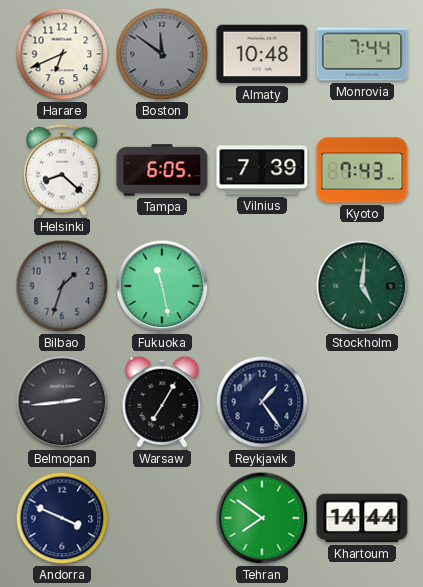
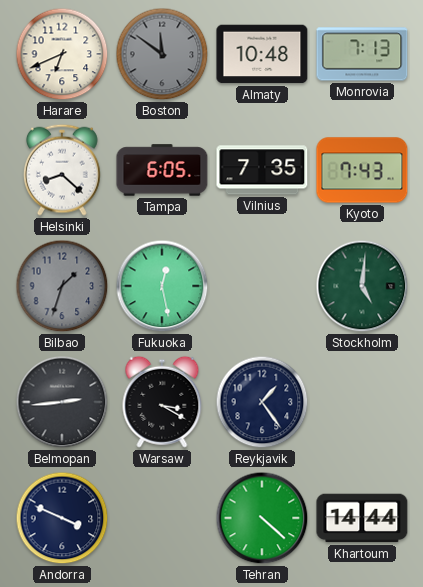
Monrovia: 7:44 -> 7:13 (362, 54)
Vilnius: 7:39 -> 7:35 (262, 170)
Fukuoka: 11:28 -> 12:28 (162, 286)
Warsaw: 7:05 -> 3:20 (162, 402)
Tehran: 7:51 -> 4:22 (262, 518)
